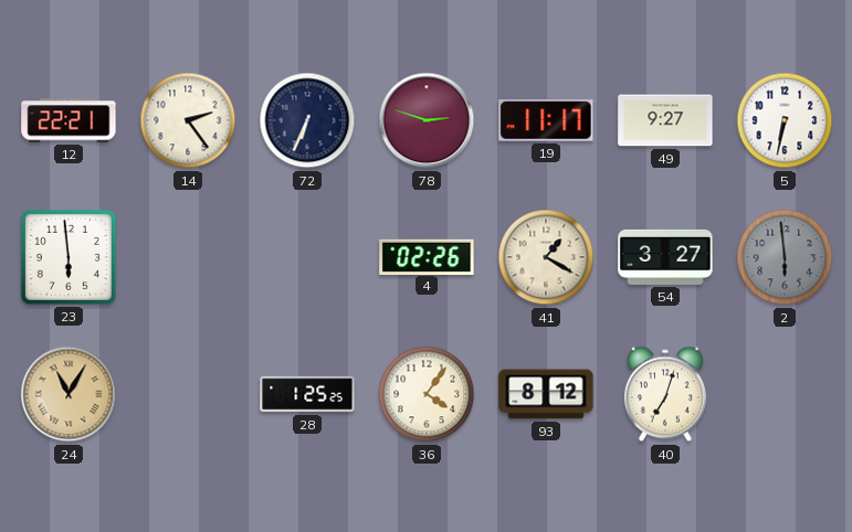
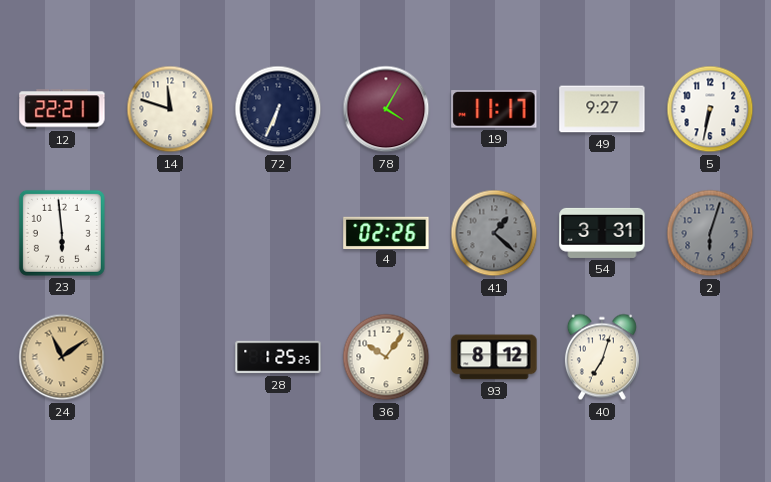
14: 2:24 -> 11:48 (170, 109)
78: 2:48 -> 4:05 (386, 109)
41: 1:20 -> 1:22 (494, 233)
41 dial: cream -> grey (494, 233)
54: 3:27 -> 3:31 (602, 233)
2: 5:59 -> 6:03 (710, 233)
24: 11:05 -> 11:09 (62, 357)
36: 4:06 -> 10:06 (386, 357)
